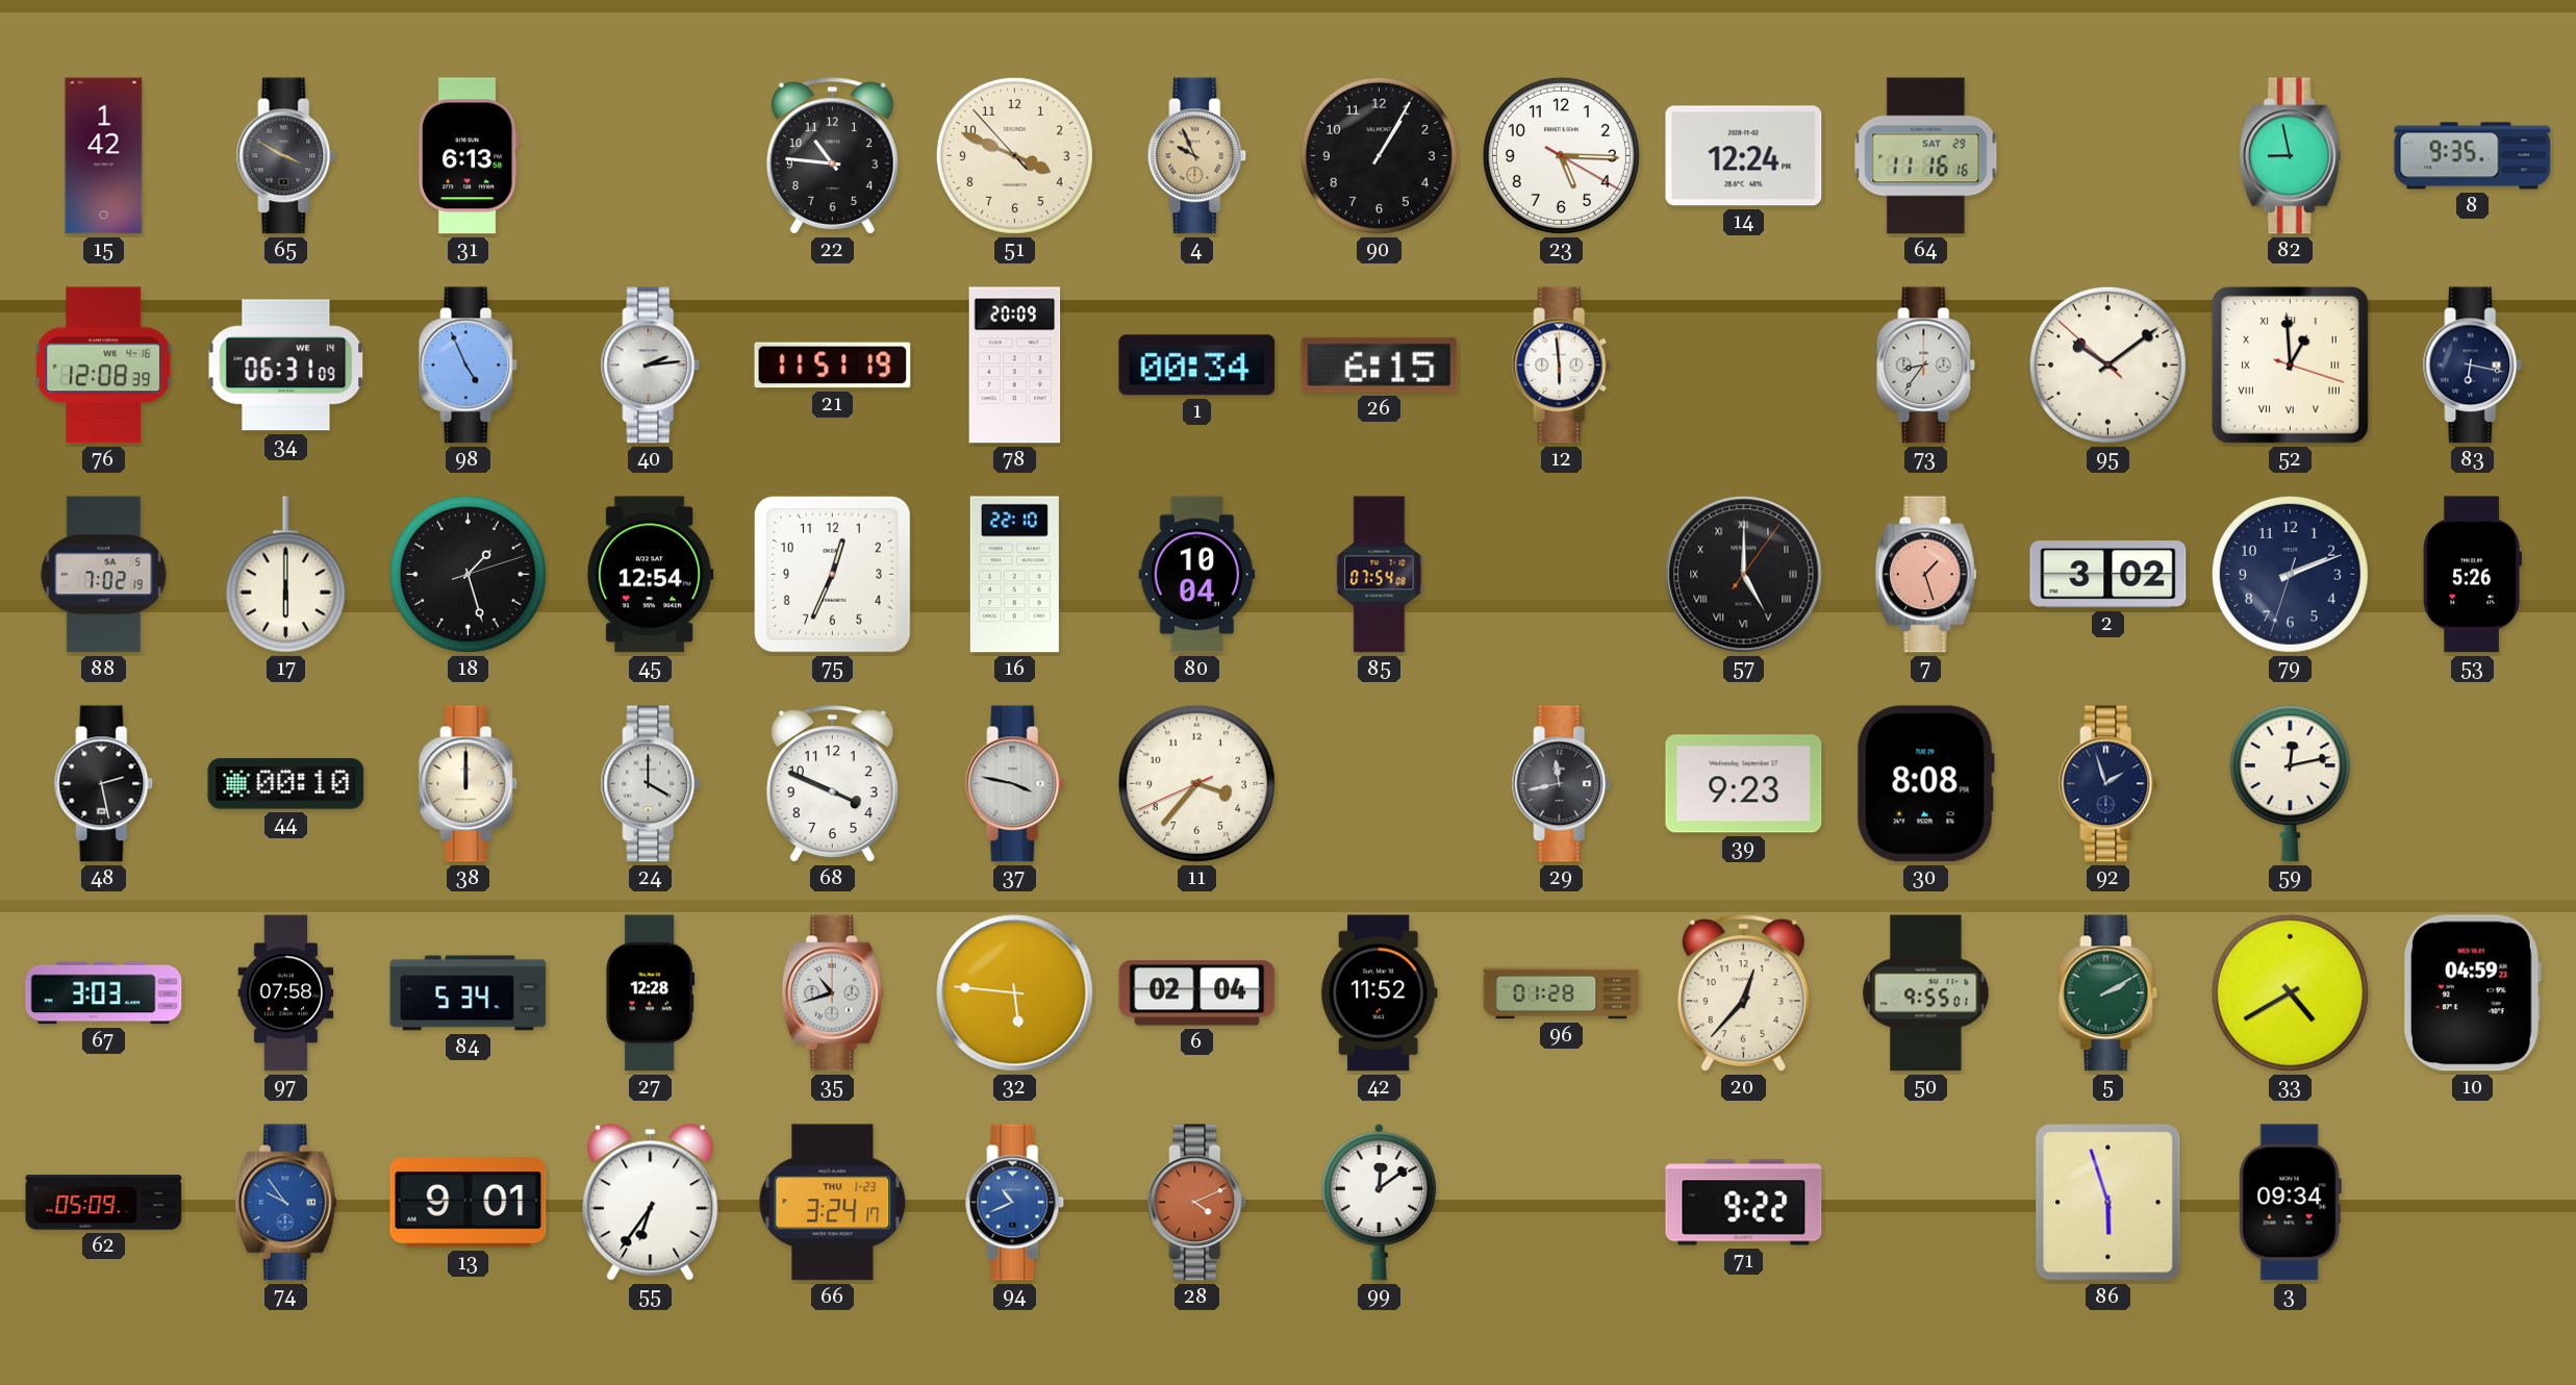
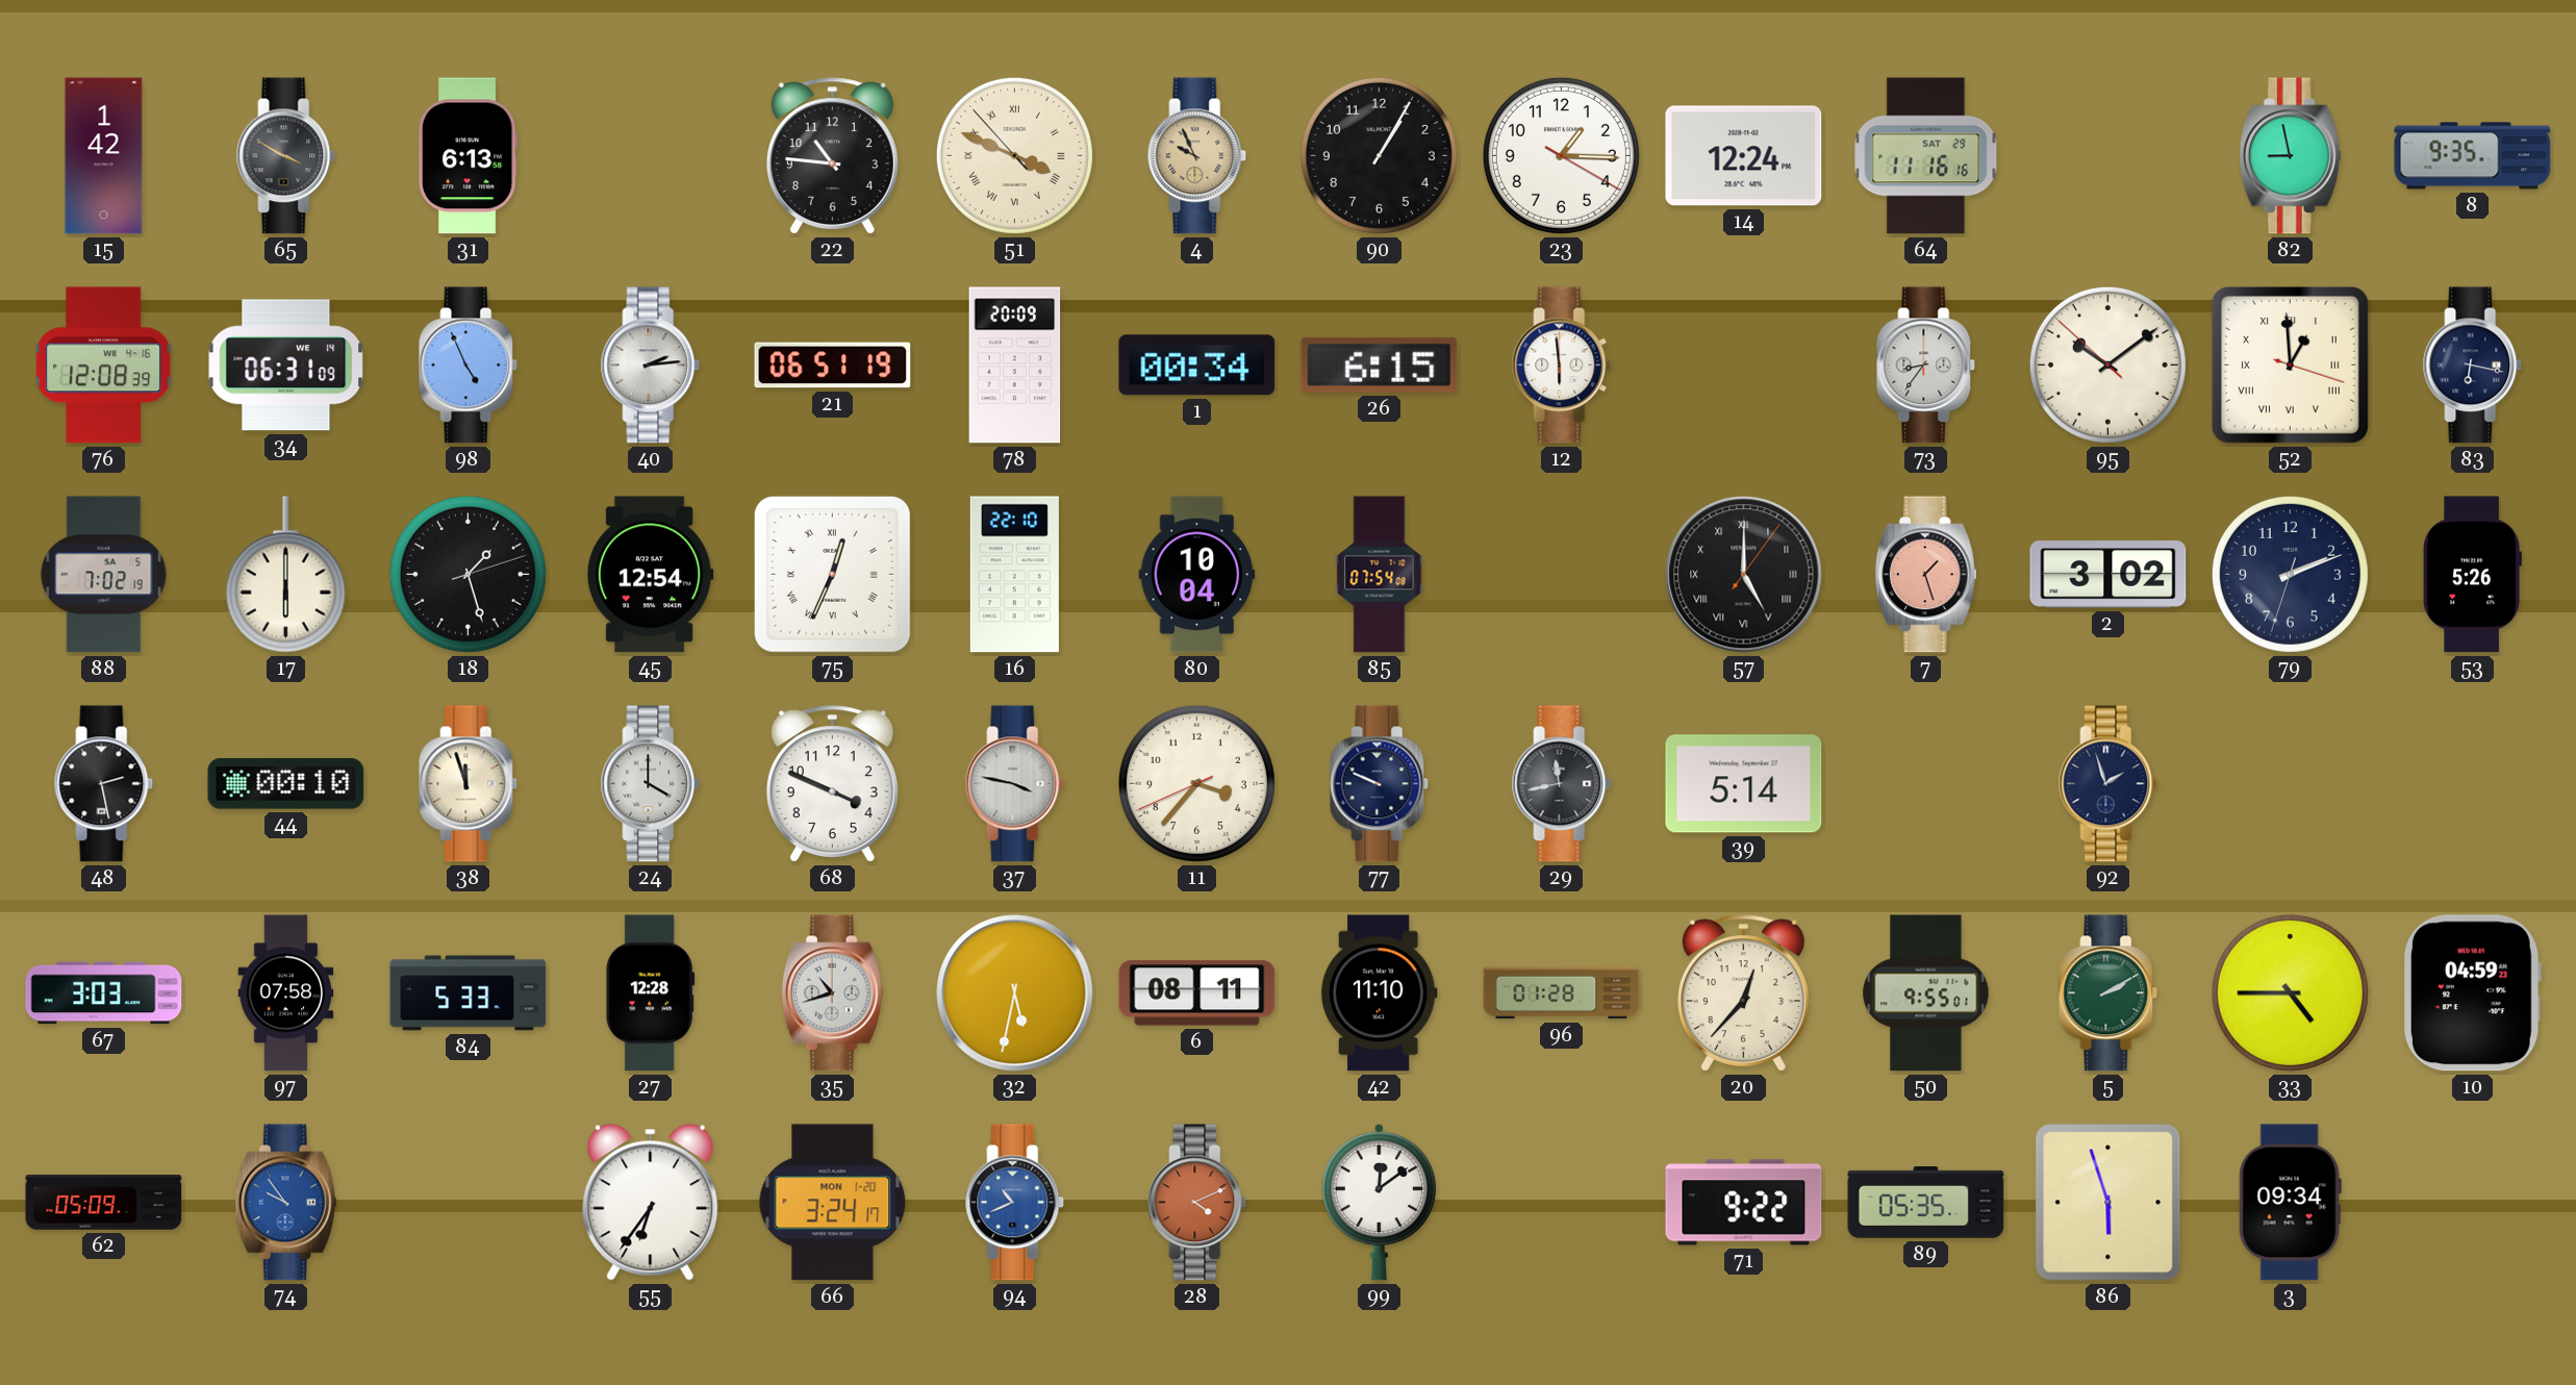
51 numerals: Arabic -> Roman (1014, 155)
23: 5:15 -> 1:15 (1561, 155)
21: 11:51 -> 06:51 (833, 366)
75 numerals: Arabic -> Roman (833, 575)
38: 12:00 -> 11:57 (469, 784)
77: none -> 9:49 (1380, 784)
39: 9:23 -> 5:14 (1744, 784)
30: 8:08 -> none (1925, 784)
59: 12:13 -> none (2290, 784)
84: 5:34 -> 5:33 (469, 993)
32: 5:46 -> 5:32 (1015, 993)
6: 02:04 -> 08:11 (1197, 993)
42: 11:52 -> 11:10 (1379, 993)
33: 4:40 -> 4:45 (2290, 992)
13: 9:01 -> none (469, 1203)
66 date: THU 1-23 -> MON 1-20 (833, 1203)
89: none -> 05:35 (1926, 1203)
